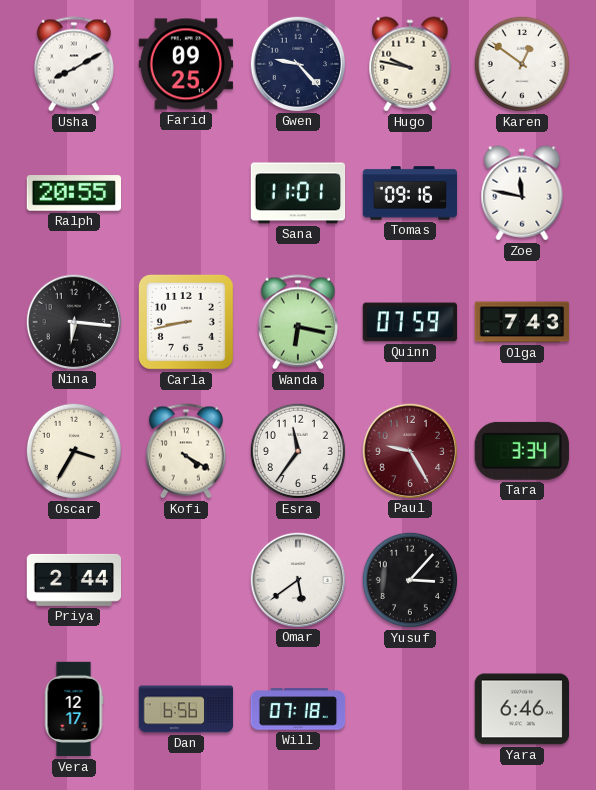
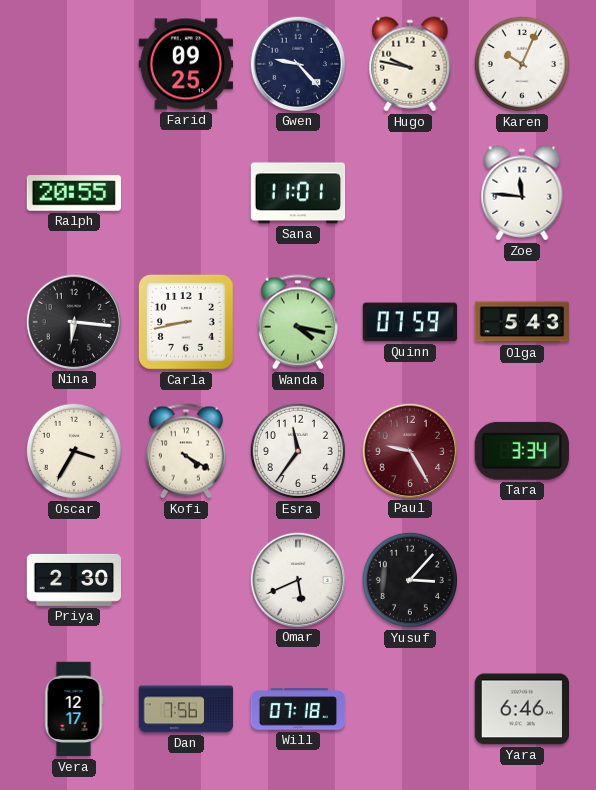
Usha: 8:10 -> none (74, 64)
Karen: 12:51 -> 10:04 (522, 64)
Tomas: 09:16 -> none (410, 193)
Zoe: 11:47 -> 11:46 (522, 193)
Wanda: 6:17 -> 4:17 (298, 322)
Olga: 7:43 -> 5:43 (522, 322)
Priya: 2:44 -> 2:30 (73, 580)
Omar: 5:39 -> 5:41 (297, 579)
Dan: 6:56 -> 7:56 (186, 709)
